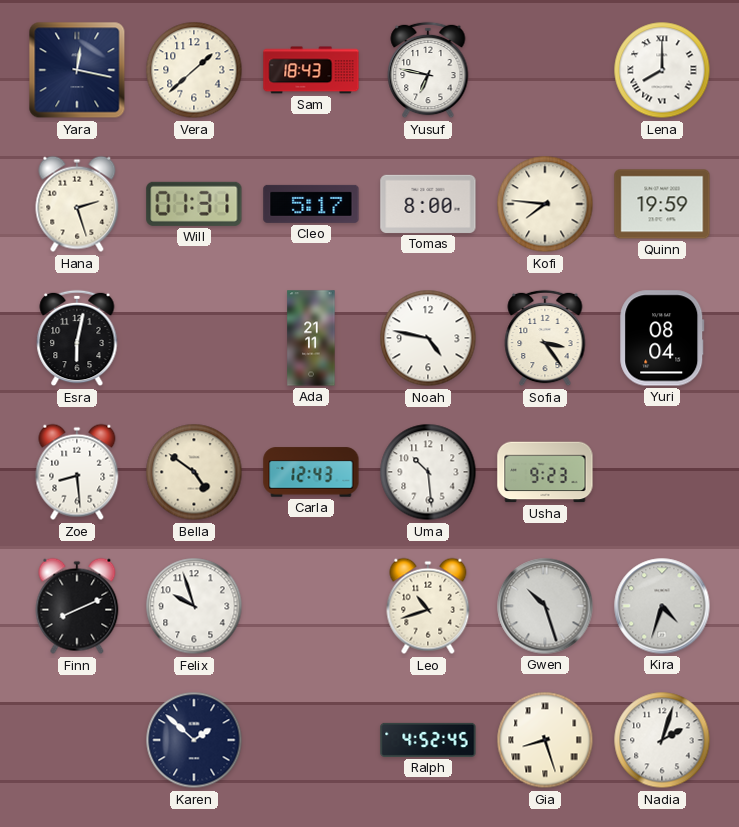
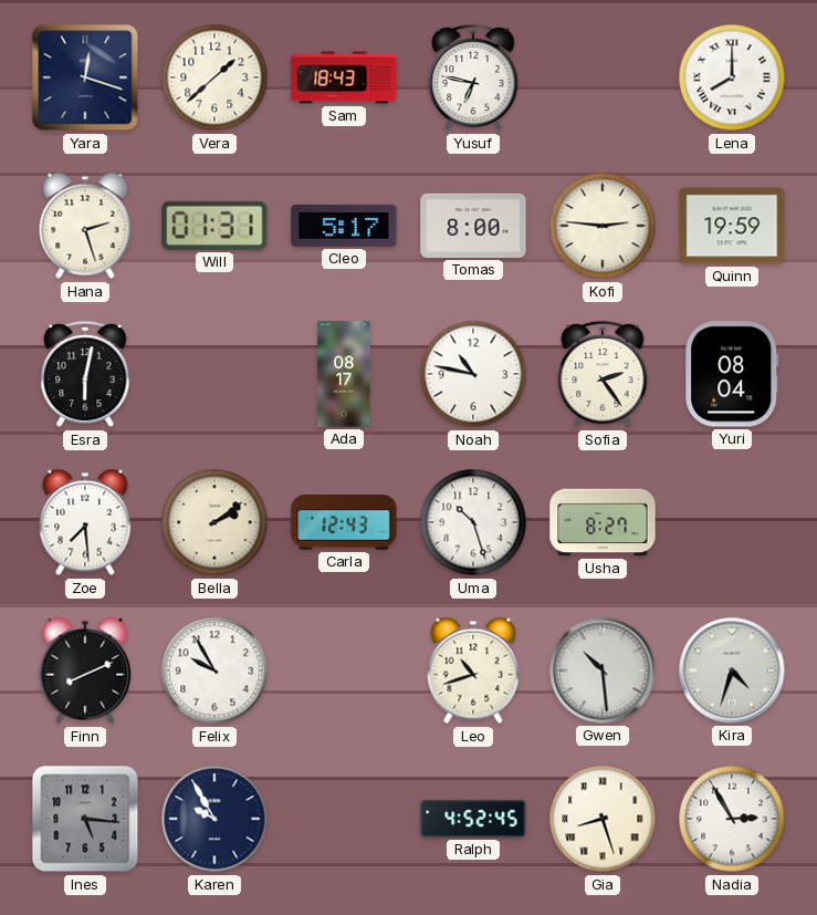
Yara: 12:17 -> 12:18 (85, 77)
Kofi: 7:46 -> 2:46 (603, 226)
Ada: 21:11 -> 08:17 (344, 374)
Noah: 4:47 -> 10:47 (473, 374)
Sofia: 3:24 -> 2:24 (603, 374)
Zoe: 8:29 -> 7:29 (85, 522)
Bella: 4:51 -> 2:09 (214, 522)
Uma: 10:29 -> 10:27 (473, 522)
Usha: 9:23 -> 8:27 (603, 522)
Felix: 9:57 -> 9:55 (214, 670)
Gwen: 10:27 -> 10:29 (603, 670)
Ines: none -> 5:16 (85, 819)
Karen: 1:52 -> 9:55 (214, 819)
Nadia: 2:03 -> 2:55 (732, 819)
